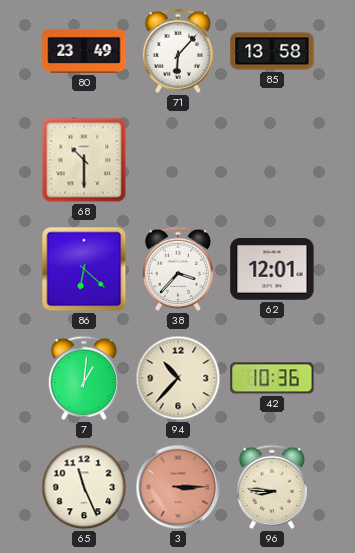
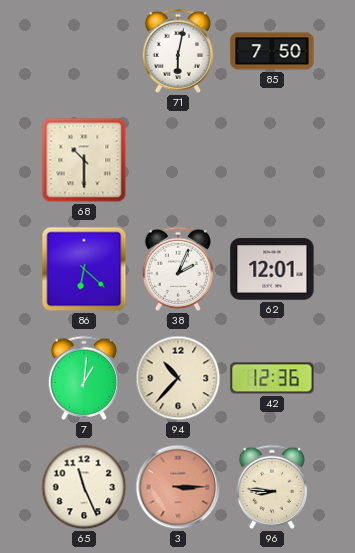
80: 23:49 -> none (84, 51)
71: 6:07 -> 6:02 (177, 51)
85: 13:58 -> 7:50 (272, 51)
38: 3:37 -> 2:04 (177, 269)
42: 10:36 -> 12:36 (272, 378)
